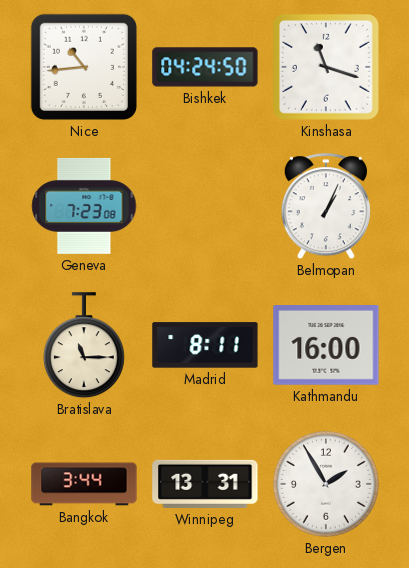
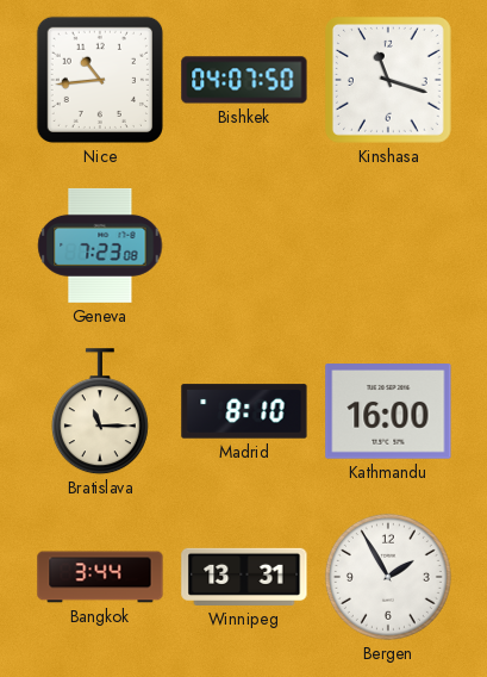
Bishkek: 04:24 -> 04:07 (244, 80)
Belmopan: 1:04 -> none (326, 207)
Madrid: 8:11 -> 8:10 (244, 411)
